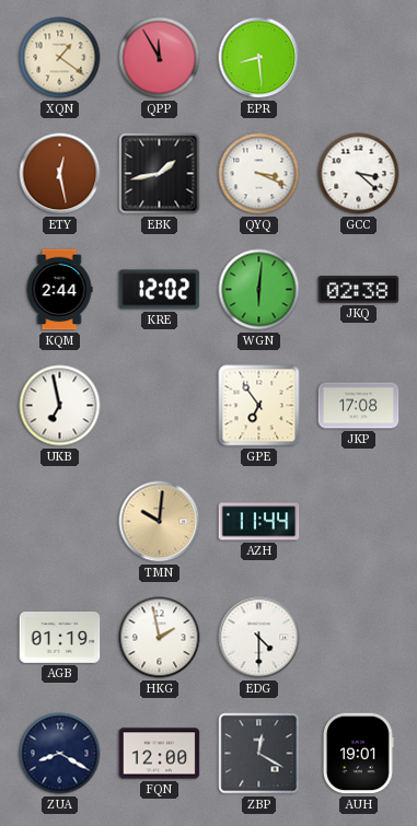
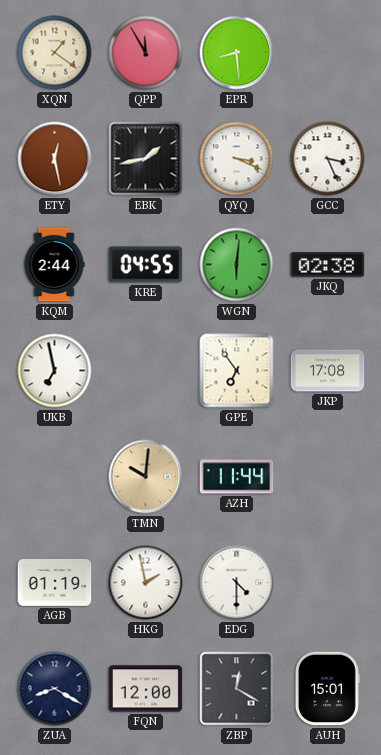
GCC: 3:22 -> 3:26 (328, 159)
KRE: 12:02 -> 04:55 (146, 265)
AUH: 19:01 -> 15:01 (328, 689)
